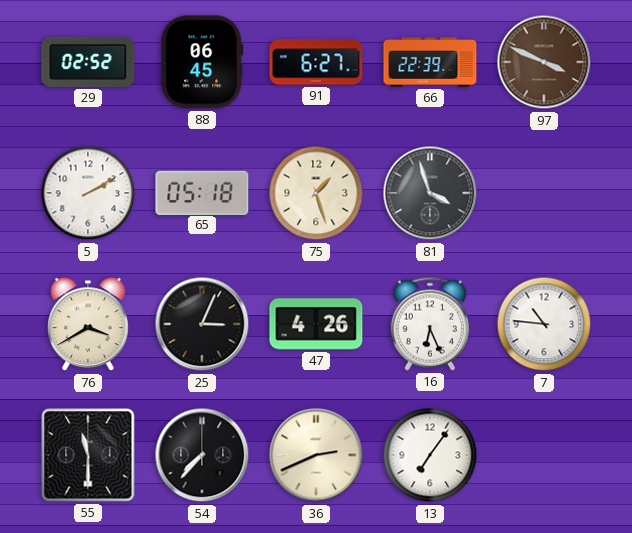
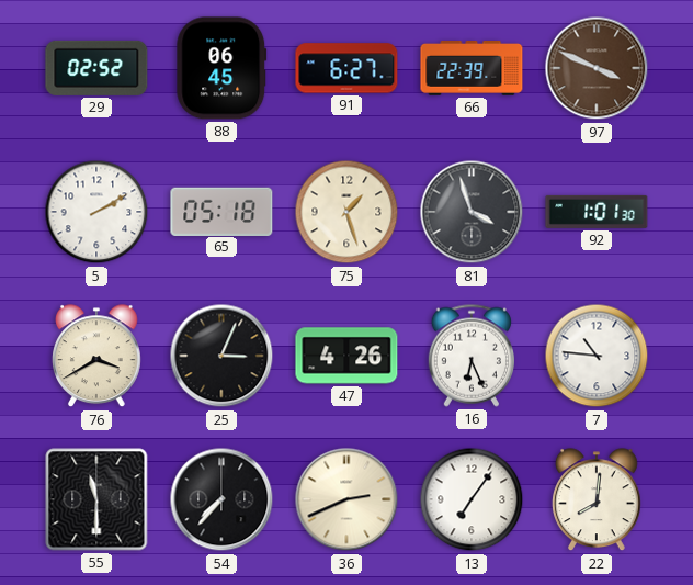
92: none -> 1:01 (597, 212)
22: none -> 8:01 (598, 500)
